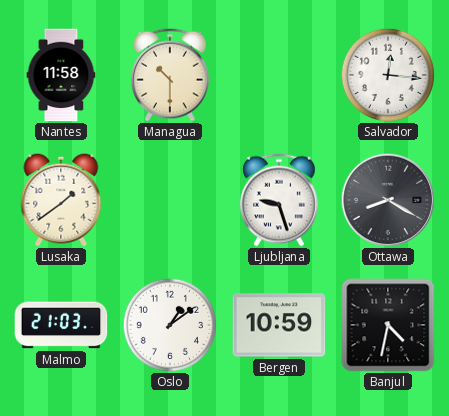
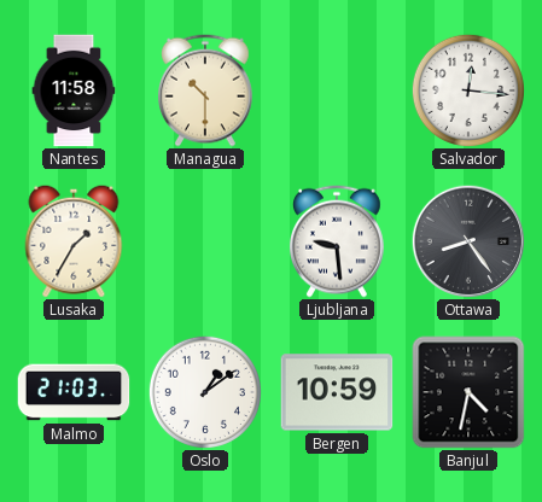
Lusaka: 1:39 -> 1:35 (74, 241)
Ljubljana: 9:27 -> 9:29 (338, 241)
Ottawa: 8:20 -> 8:24 (467, 240)
